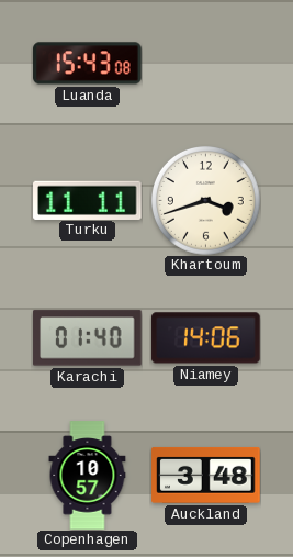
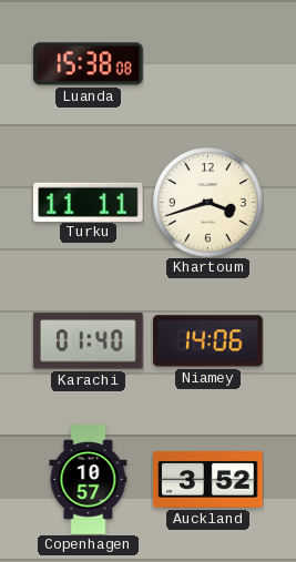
Luanda: 15:43 -> 15:38 (89, 64)
Auckland: 3:48 -> 3:52 (208, 479)
